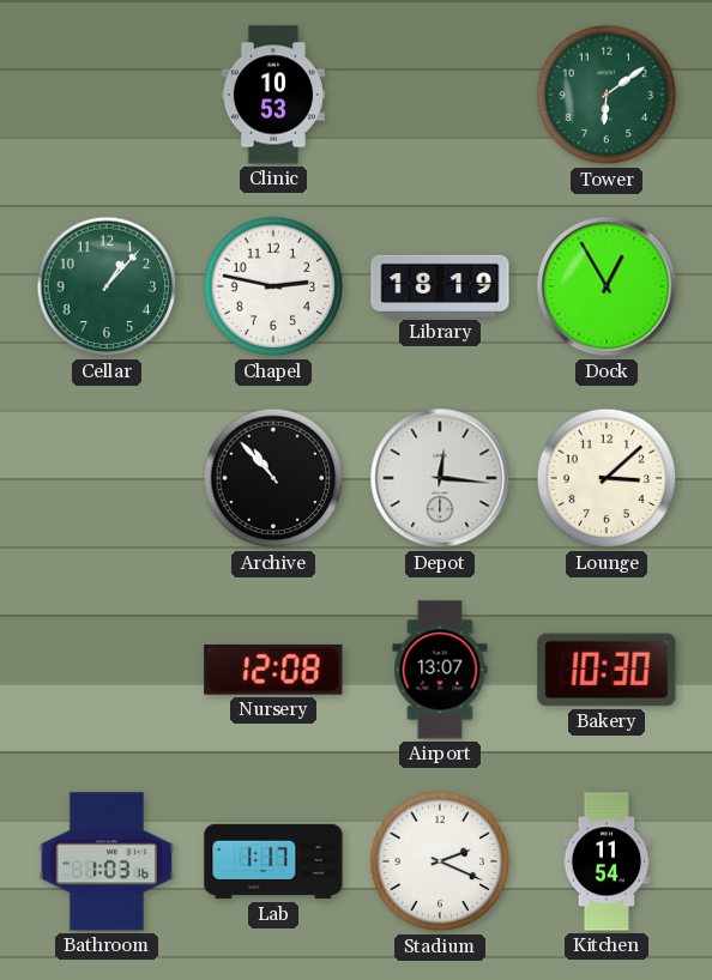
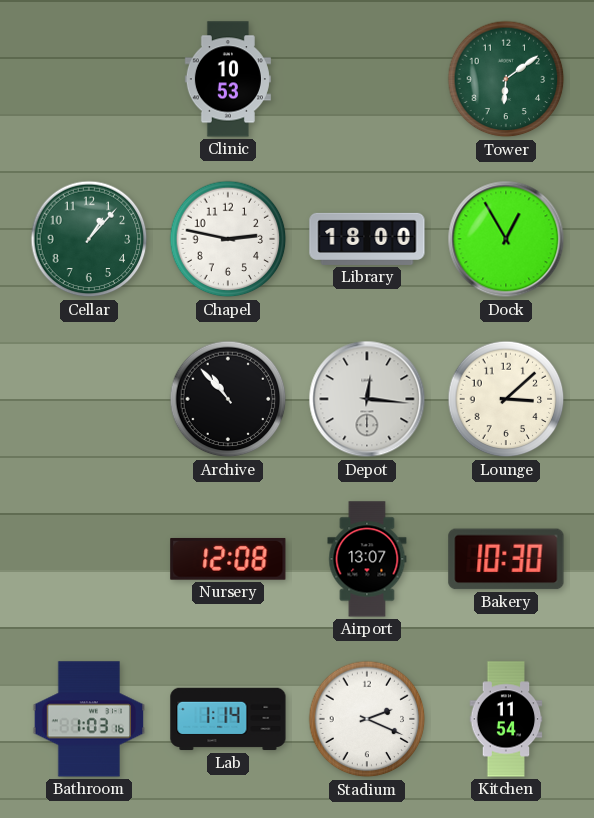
Library: 18:19 -> 18:00 (367, 239)
Lab: 1:17 -> 1:14 (228, 719)
